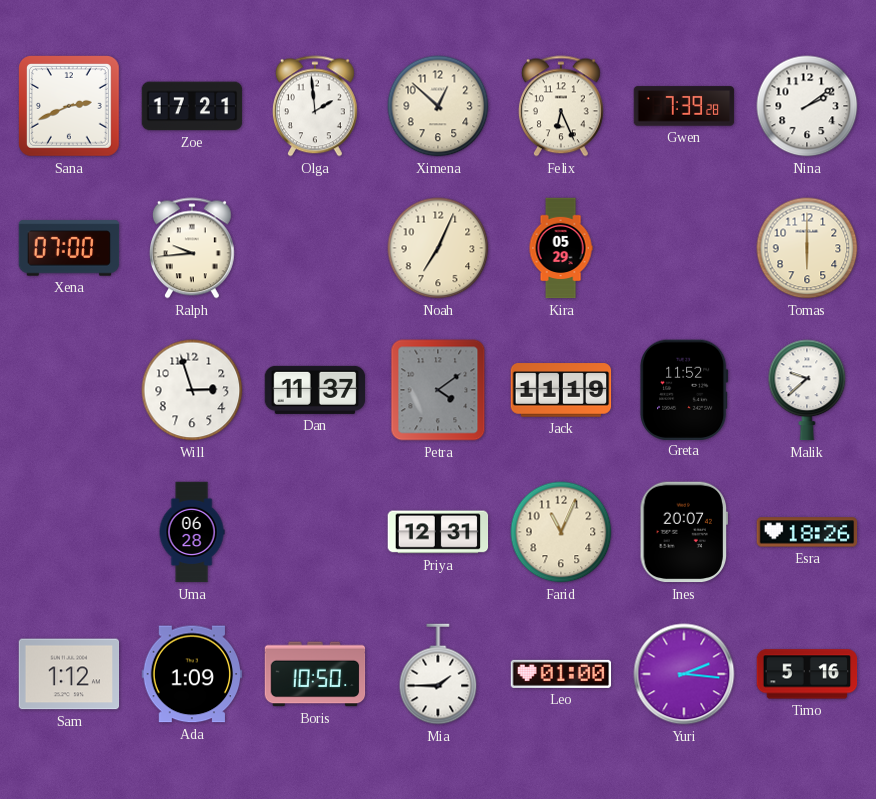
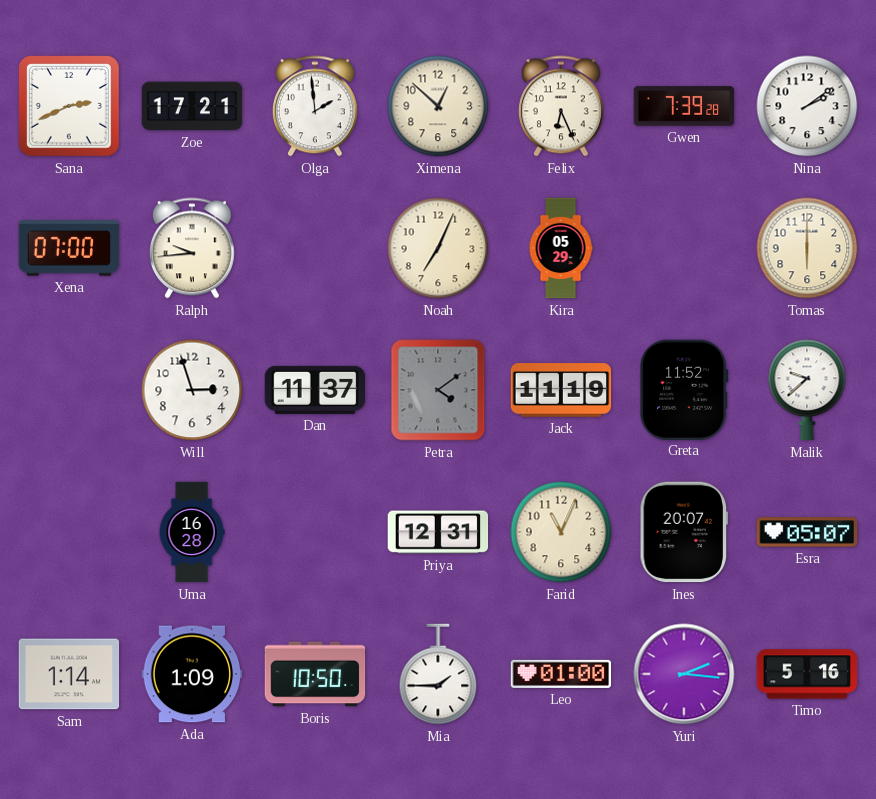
Uma: 06:28 -> 16:28 (192, 532)
Esra: 18:26 -> 05:07 (807, 532)
Sam: 1:12 -> 1:14 (69, 674)
